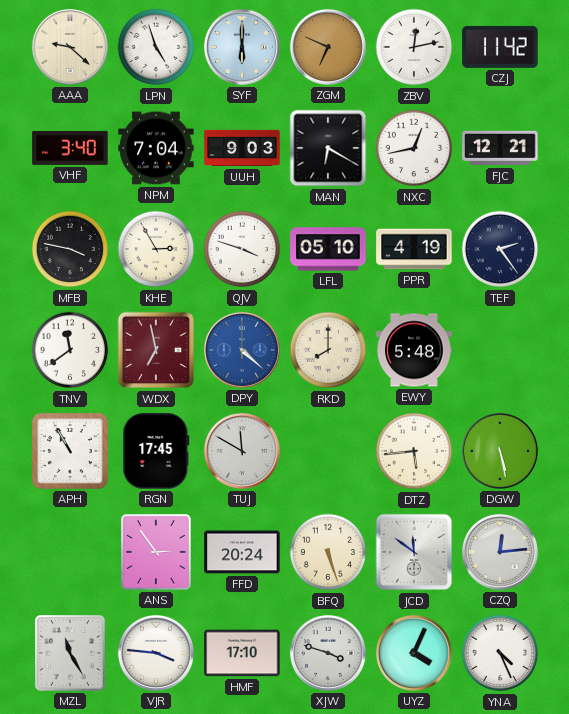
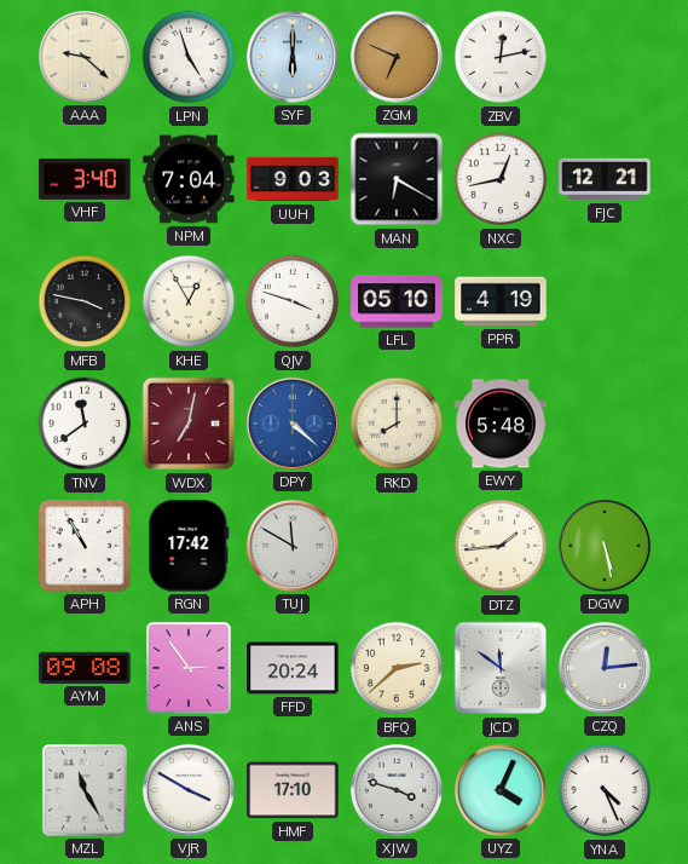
CZJ: 11:42 -> none (500, 47)
KHE: 2:55 -> 12:55 (189, 301)
TEF: 2:24 -> none (500, 249)
WDX: 6:58 -> 7:02 (189, 424)
RGN: 17:45 -> 17:42 (189, 546)
DTZ: 5:44 -> 1:44 (501, 546)
AYM: none -> 09:08 (85, 668)
BFQ: 5:27 -> 2:38 (397, 668)
VJR: 3:46 -> 3:50 (189, 790)
